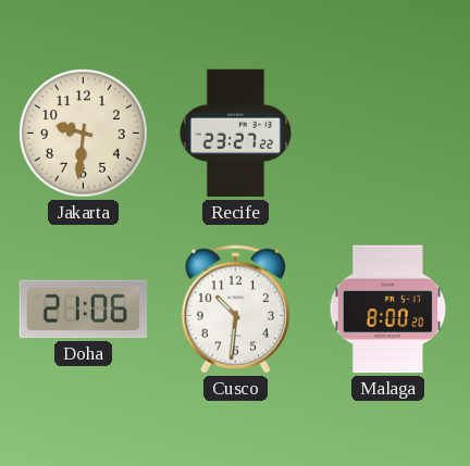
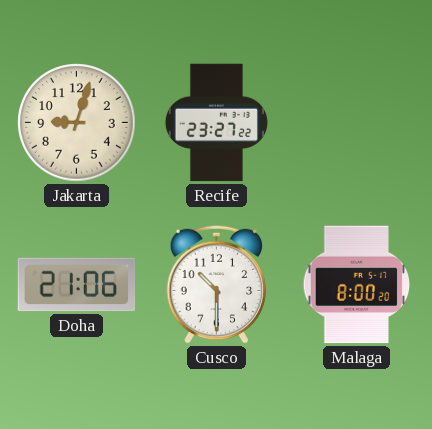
Jakarta: 9:31 -> 9:03 (77, 123)
Cusco: 10:31 -> 10:30 (217, 284)
